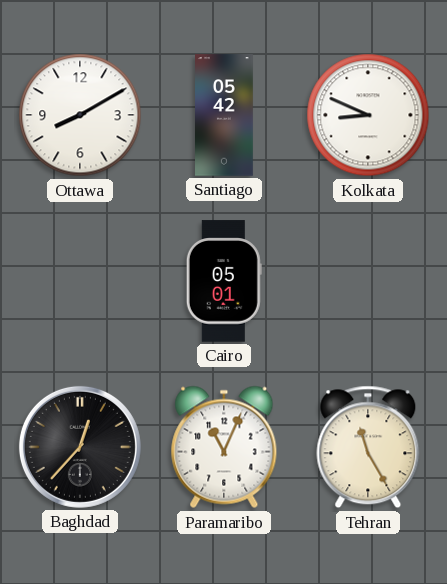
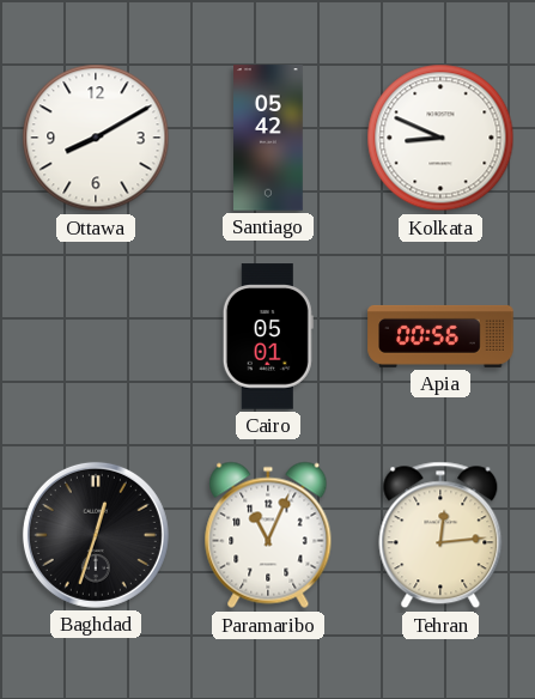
Apia: none -> 00:56 (440, 336)
Baghdad: 12:37 -> 12:33 (96, 535)
Tehran: 11:25 -> 12:14 (440, 535)
